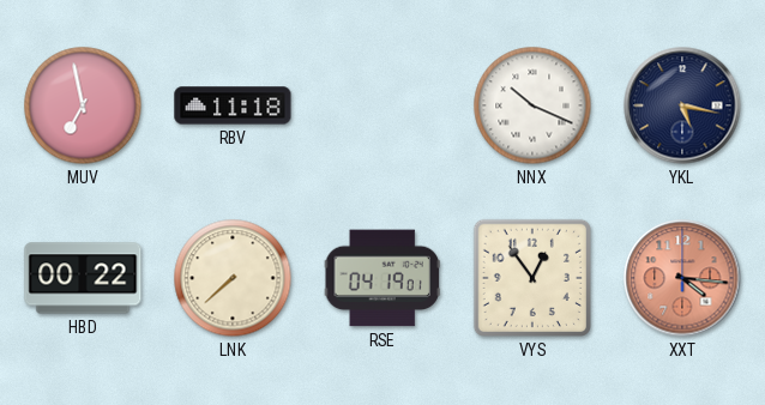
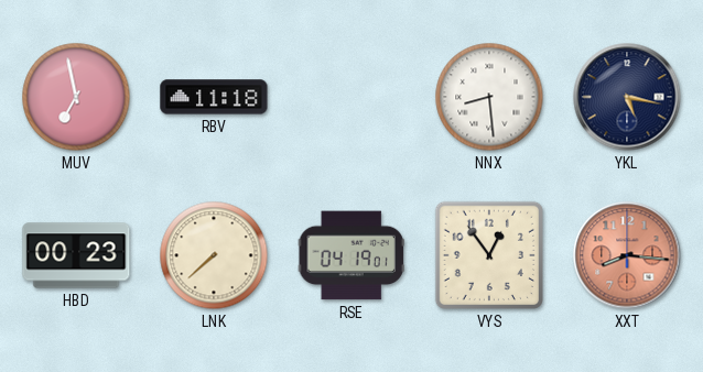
NNX: 10:19 -> 8:29 (489, 97)
HBD: 00:22 -> 00:23 (76, 255)
XXT: 4:16 -> 8:16 (627, 255)
